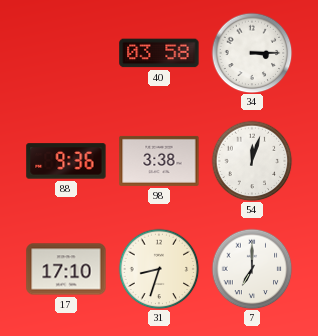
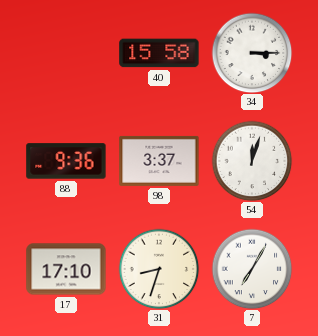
40: 03:58 -> 15:58 (159, 53)
98: 3:38 -> 3:37 (159, 161)
7: 7:00 -> 7:05 (252, 269)
